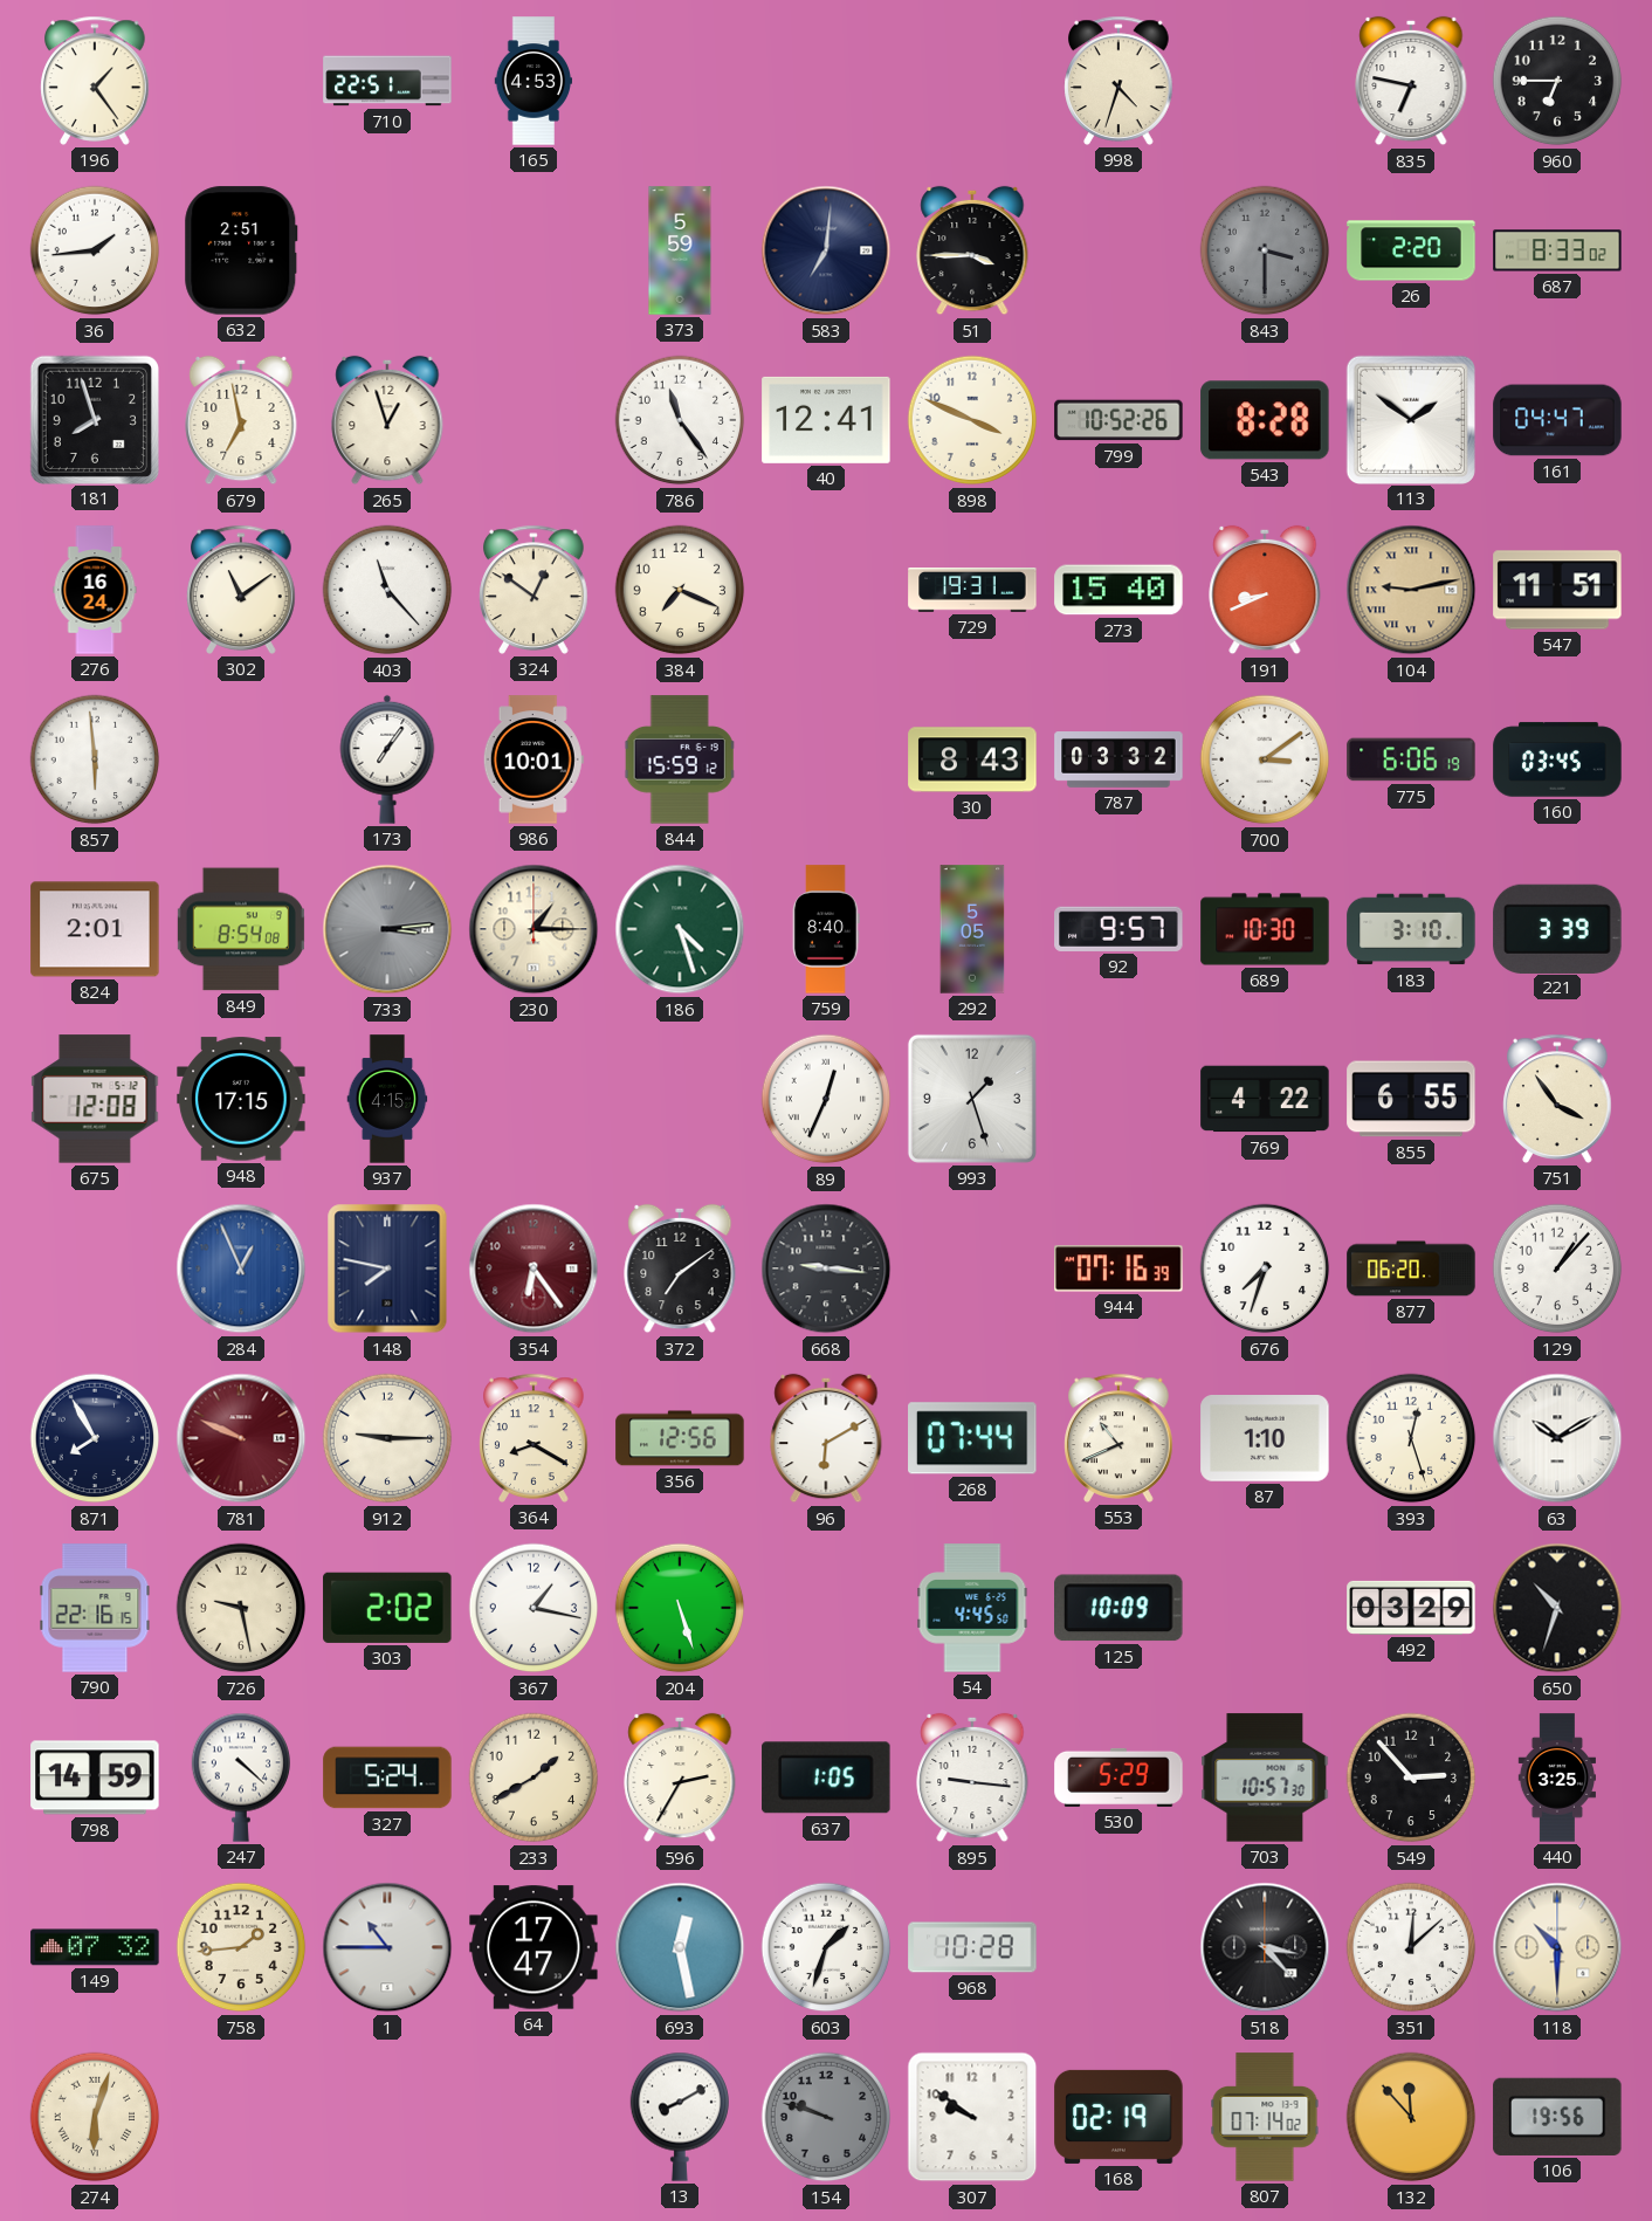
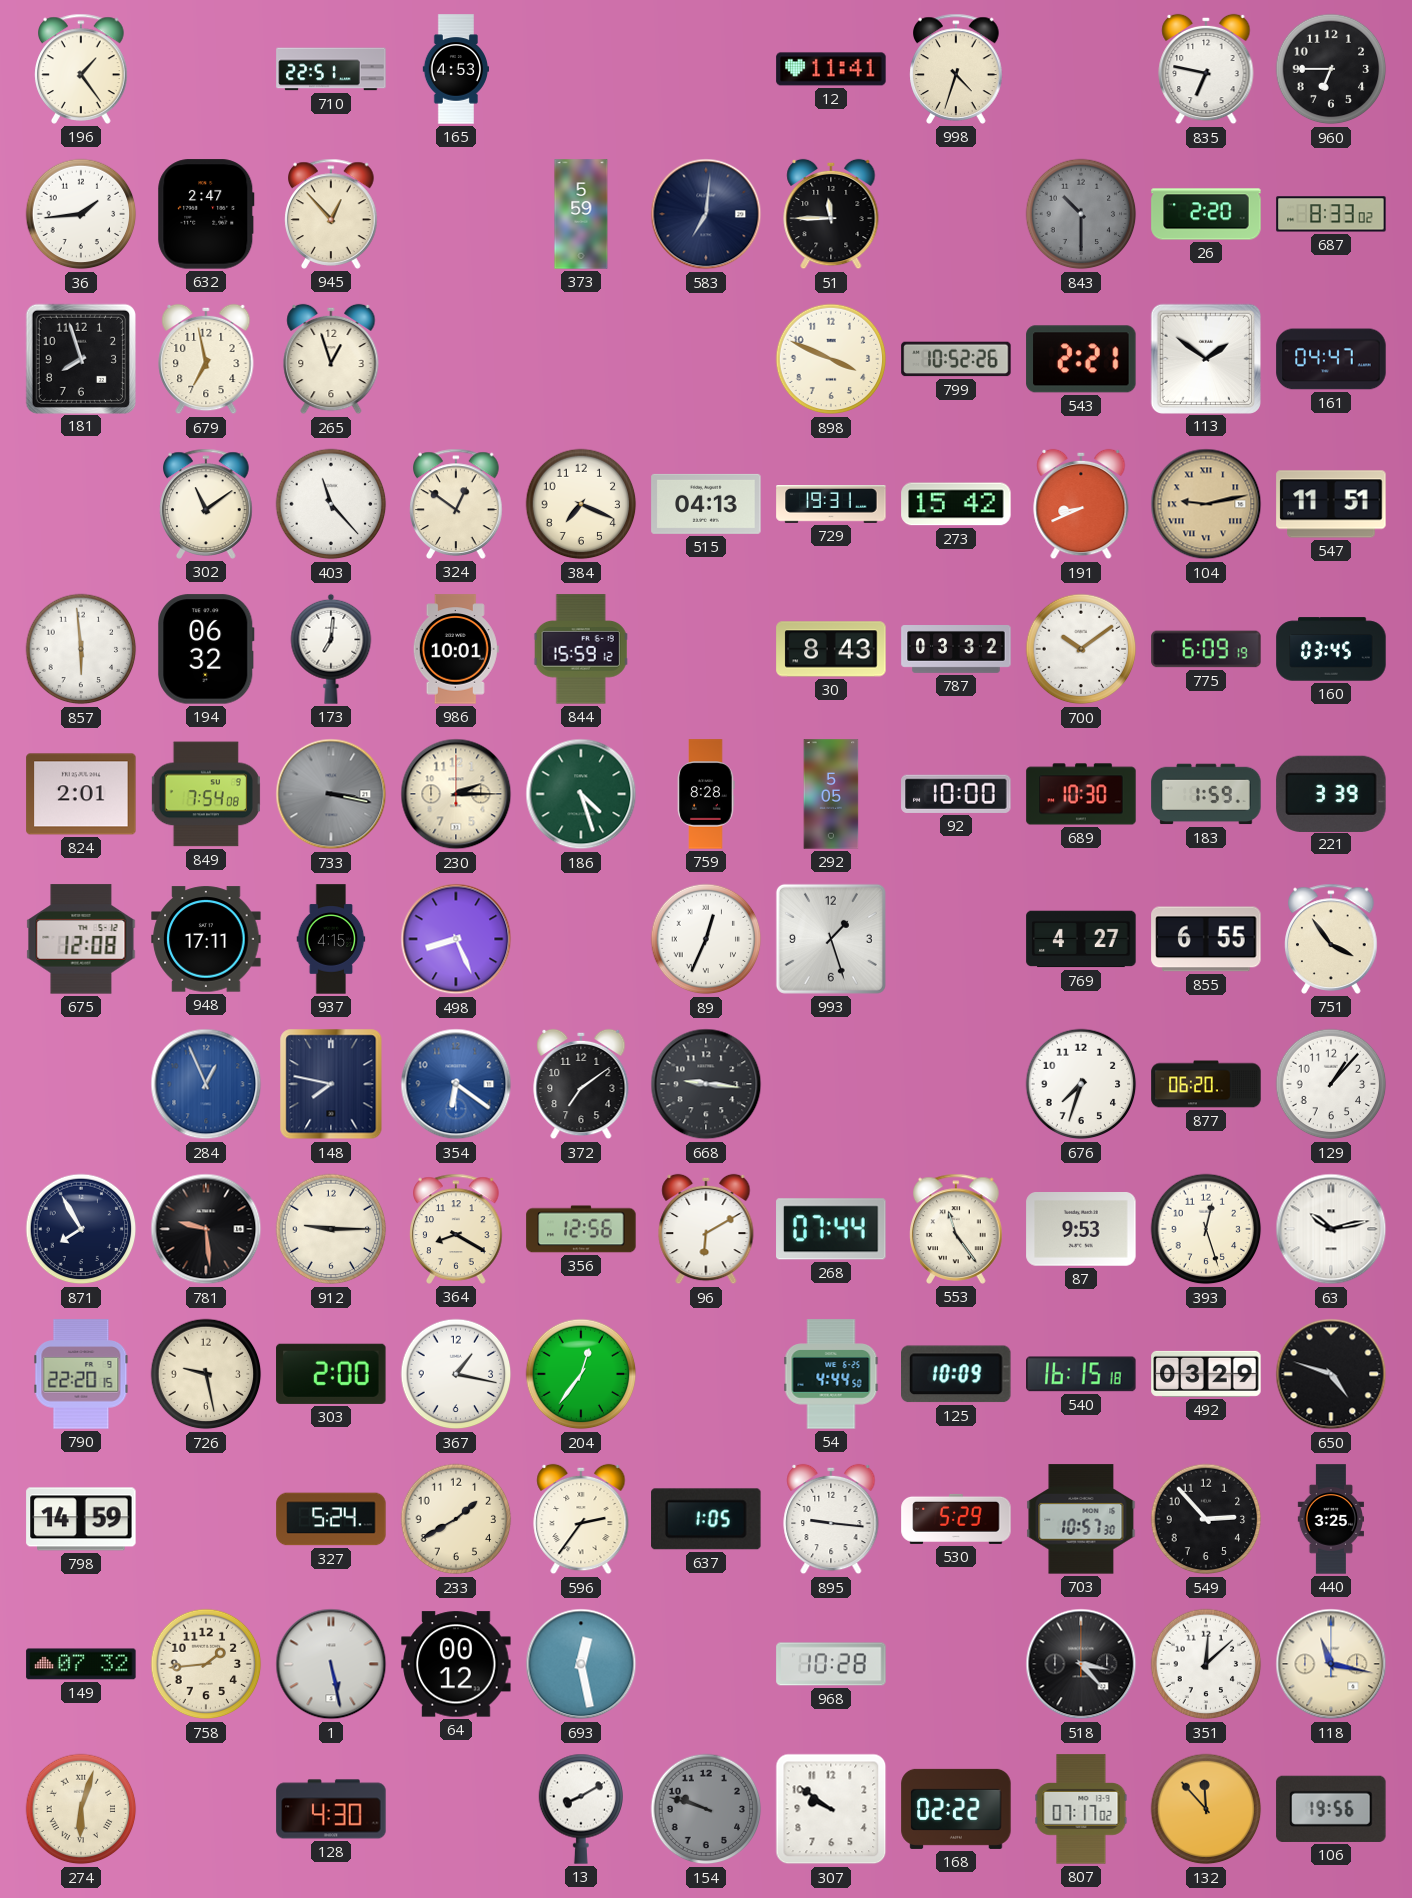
12: none -> 11:41 (831, 69)
632: 2:51 -> 2:47 (206, 214)
945: none -> 12:53 (331, 214)
51: 3:45 -> 11:45 (831, 214)
843: 3:30 -> 10:30 (1081, 214)
786: 11:24 -> none (680, 420)
40: 12:41 -> none (826, 420)
543: 8:28 -> 2:21 (1081, 359)
276: 16:24 -> none (95, 590)
515: none -> 04:13 (706, 504)
273: 15:40 -> 15:42 (956, 504)
194: none -> 06:32 (207, 649)
173: 7:06 -> 7:01 (331, 649)
700: 3:09 -> 10:09 (1081, 649)
775: 6:06 -> 6:09 (1206, 649)
849: 8:54 -> 7:54 (206, 794)
733: 3:14 -> 3:17 (331, 794)
230: 1:15 -> 2:15 (456, 794)
759: 8:40 -> 8:28 (706, 794)
92: 9:57 -> 10:00 (956, 794)
183: 3:10 -> 1:59 (1206, 794)
948: 17:15 -> 17:11 (206, 939)
498: none -> 8:26 (456, 939)
769: 4:22 -> 4:27 (1081, 939)
354: 6:24 -> 6:21 (456, 1084)
354 dial: burgundy -> blue (456, 1084)
944: 07:16 -> none (1118, 1268)
781: 9:49 -> 9:29 (206, 1229)
781 dial: burgundy -> black (206, 1229)
553: 10:41 -> 11:24 (956, 1229)
87: 1:10 -> 9:53 (1081, 1230)
63: 10:10 -> 10:13 (1331, 1229)
790: 22:16 -> 22:20 (81, 1374)
303: 2:02 -> 2:00 (331, 1374)
204: 5:27 -> 12:36 (581, 1374)
54: 4:45 -> 4:44 (831, 1374)
540: none -> 16:15 (1081, 1374)
650: 10:33 -> 4:48 (1331, 1374)
247: 4:22 -> none (241, 1778)
596: 2:35 -> 2:36 (581, 1519)
1: 10:45 -> 5:28 (331, 1664)
64: 17:47 -> 00:12 (456, 1664)
603: 1:33 -> none (826, 1947)
118: 10:30 -> 11:17 (1331, 1664)
128: none -> 4:30 (331, 1809)
168: 02:19 -> 02:22 (956, 1809)
807: 07:14 -> 07:17 (1081, 1809)
